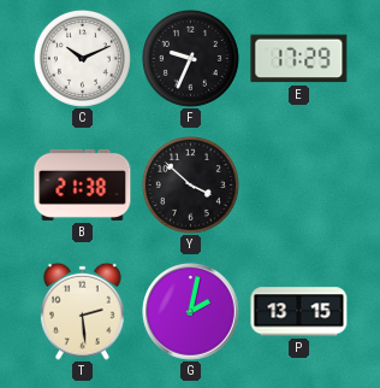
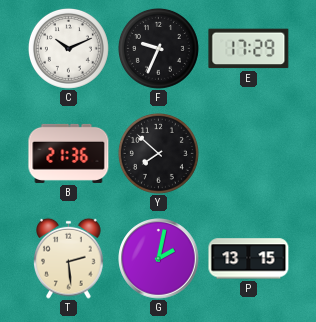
B: 21:38 -> 21:36 (69, 153)
Y: 3:52 -> 7:52 (158, 153)
